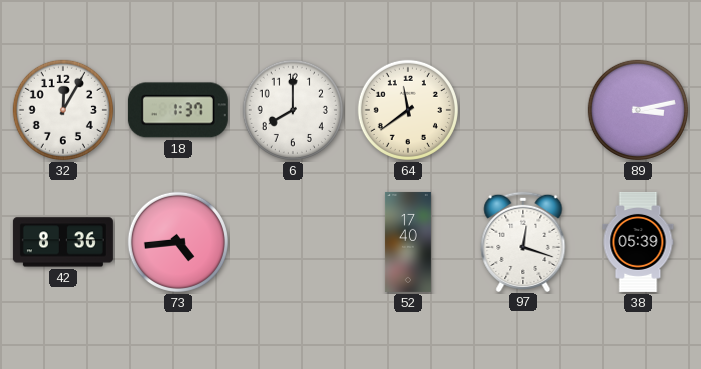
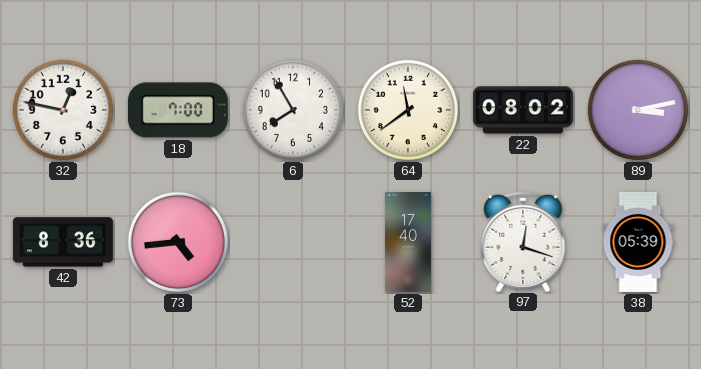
32: 12:05 -> 12:47 (63, 110)
18: 1:37 -> 7:00 (178, 110)
6: 8:00 -> 7:55 (293, 110)
22: none -> 08:02 (523, 110)
